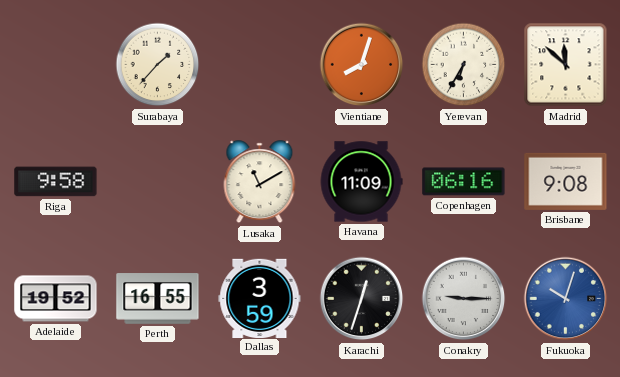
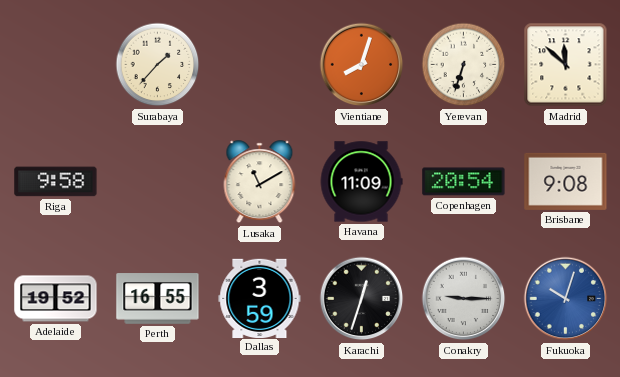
Yerevan: 6:35 -> 6:33 (464, 65)
Copenhagen: 06:16 -> 20:54 (464, 182)
